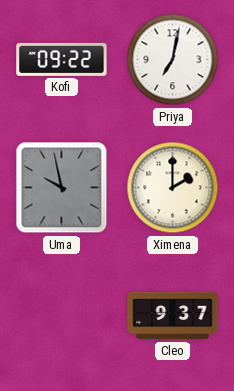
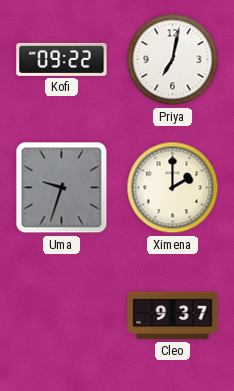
Uma: 9:58 -> 9:33 (62, 188)
